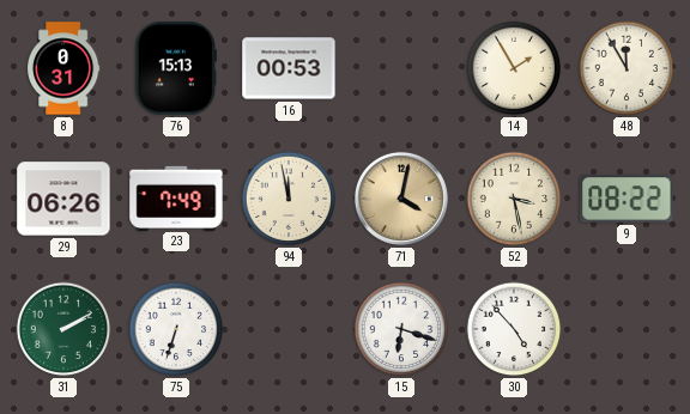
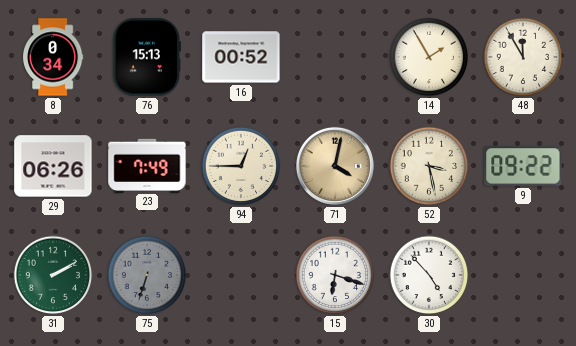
8: 0:31 -> 0:34 (53, 57)
16: 00:53 -> 00:52 (241, 57)
94: 11:58 -> 12:45 (241, 166)
9: 08:22 -> 09:22 (523, 166)
75 dial: white -> grey (147, 275)
